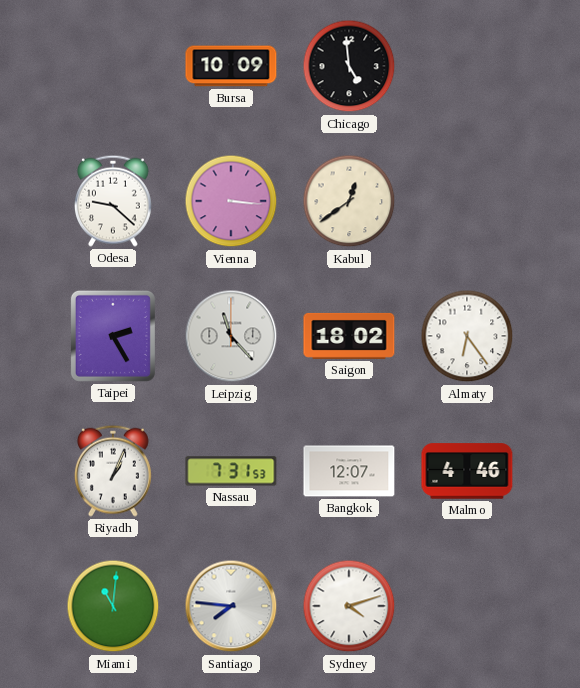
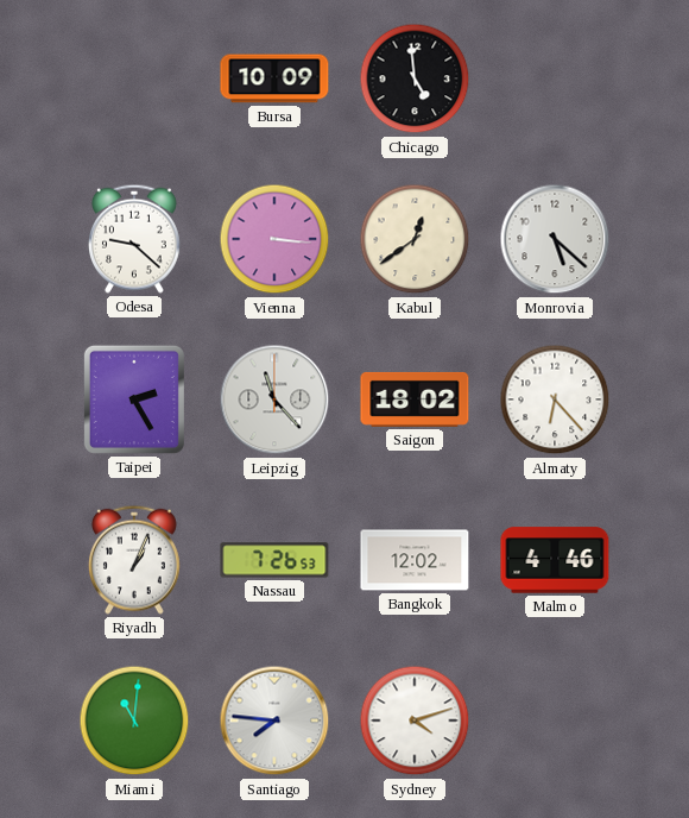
Monrovia: none -> 5:22 (555, 239)
Almaty: 6:24 -> 6:23 (555, 399)
Nassau: 7:31 -> 7:26 (274, 560)
Bangkok: 12:07 -> 12:02 (415, 560)
